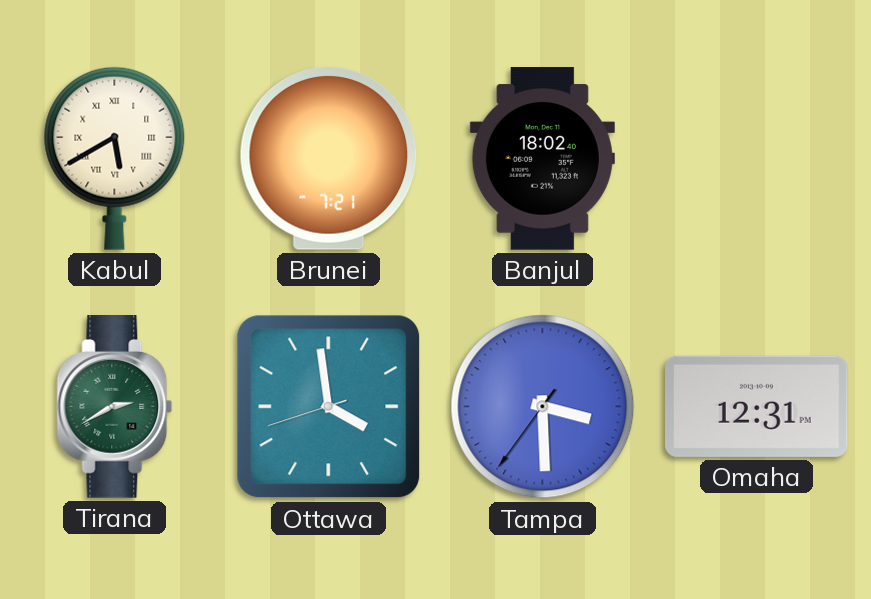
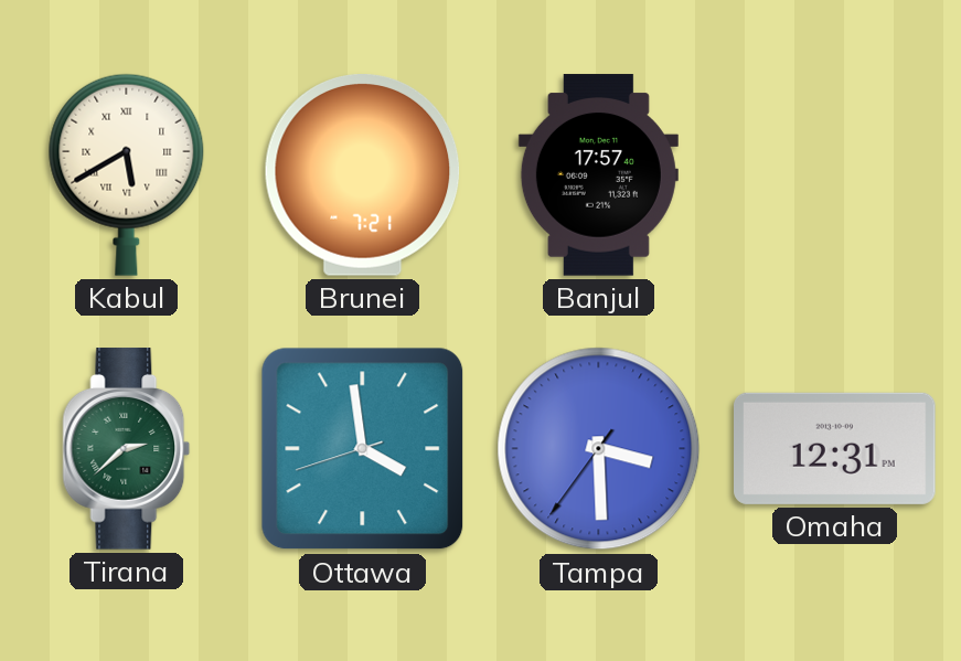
Banjul: 18:02 -> 17:57 (598, 175)
Tirana: 2:40 -> 2:38 (127, 449)
